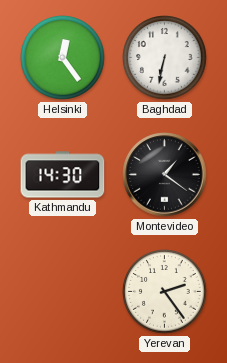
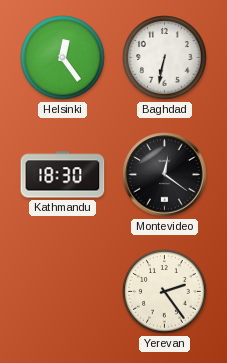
Kathmandu: 14:30 -> 18:30 (63, 175)
Montevideo: 1:21 -> 12:21 (165, 175)
